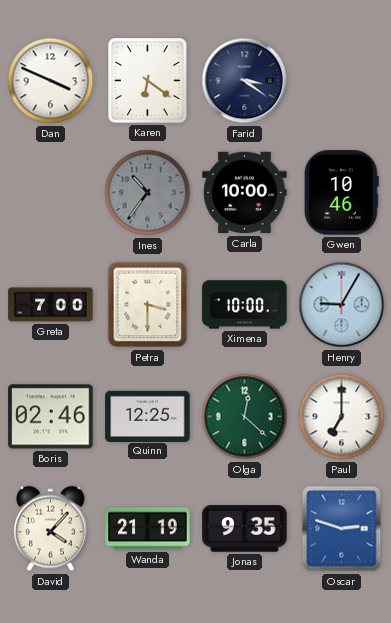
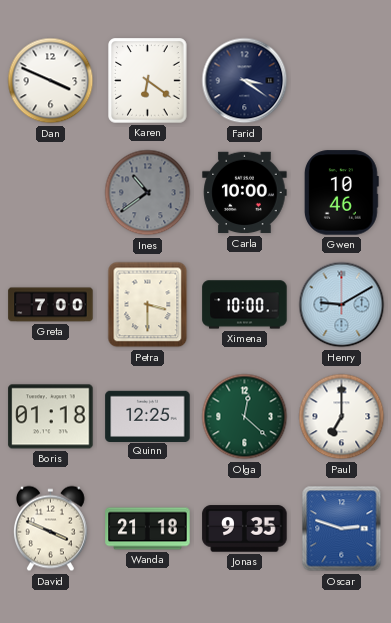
Ines: 10:36 -> 10:39 (148, 193)
Henry: 9:05 -> 9:10 (342, 305)
Boris: 02:46 -> 01:18 (51, 417)
David: 4:07 -> 3:49 (50, 529)
Wanda: 21:19 -> 21:18 (148, 529)
